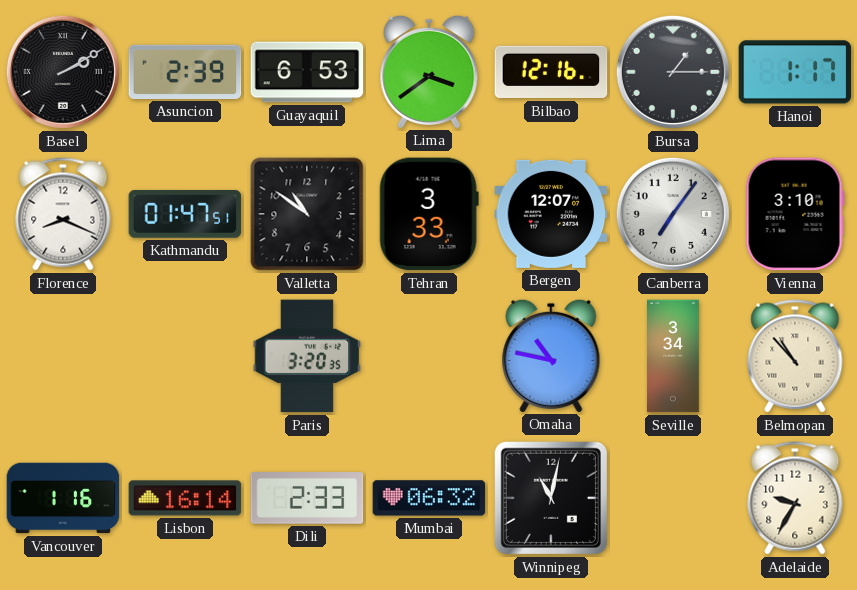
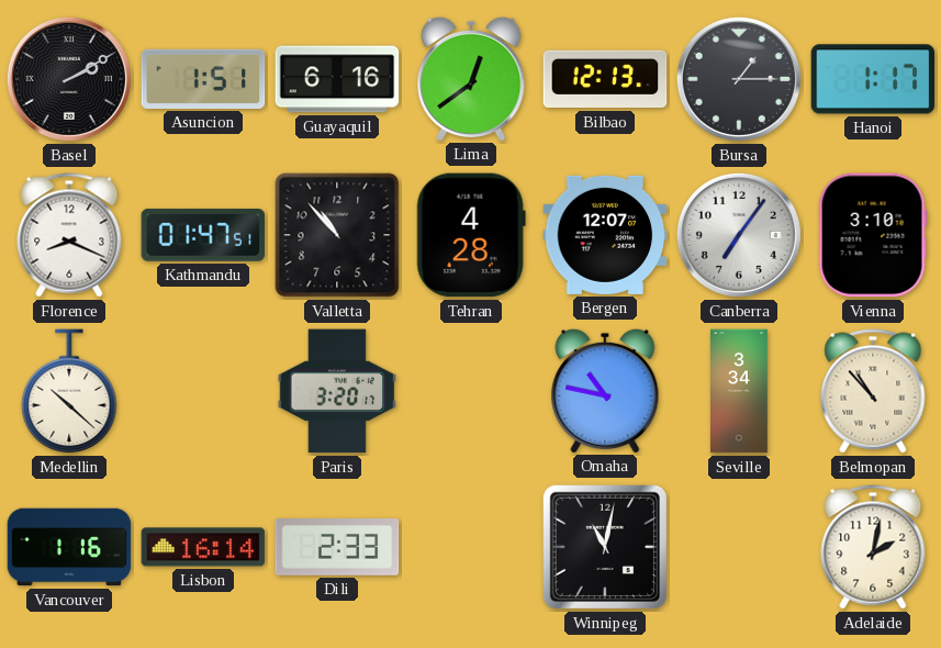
Asuncion: 2:39 -> 1:51 (203, 79)
Guayaquil: 6:53 -> 6:16 (337, 79)
Lima: 3:39 -> 12:39 (471, 78)
Bilbao: 12:16 -> 12:13 (605, 79)
Valletta: 10:51 -> 10:53 (337, 235)
Tehran: 3:33 -> 4:28 (471, 235)
Medellin: none -> 10:22 (69, 392)
Paris: 3:20:35 -> 3:20:17 (337, 391)
Mumbai: 06:32 -> none (429, 498)
Adelaide: 9:35 -> 2:02 (873, 547)
